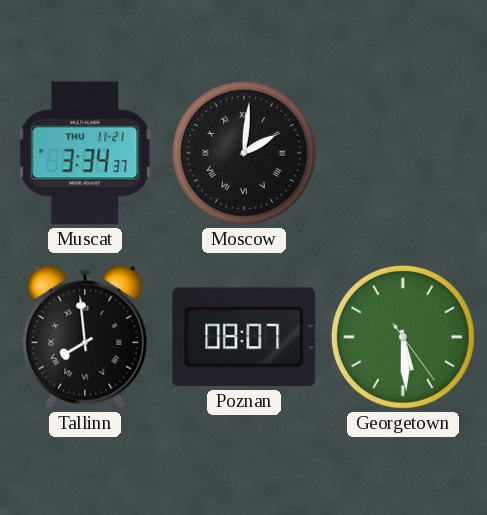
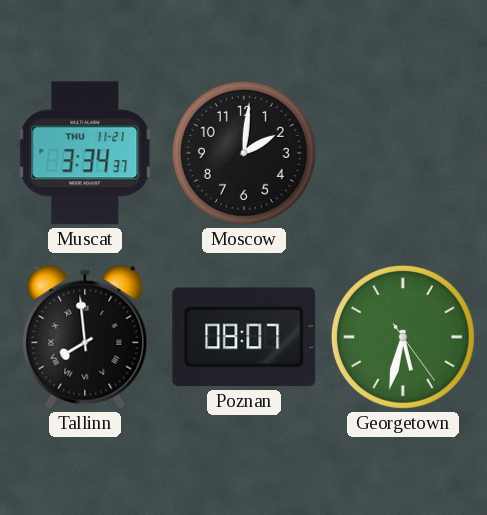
Moscow numerals: Roman -> Arabic (244, 153)
Georgetown: 5:29 -> 5:32 (403, 337)
